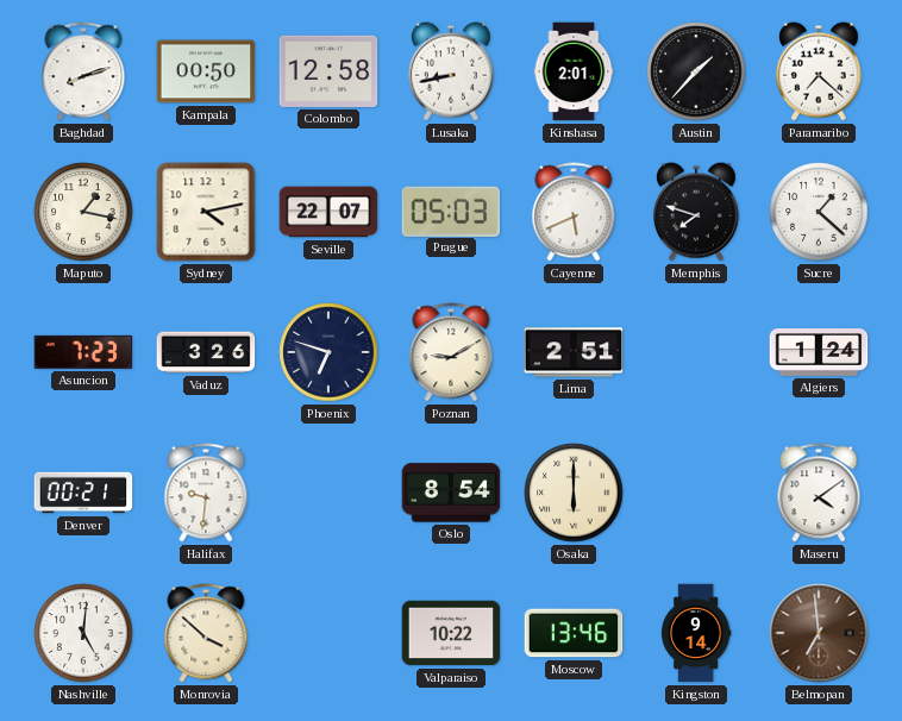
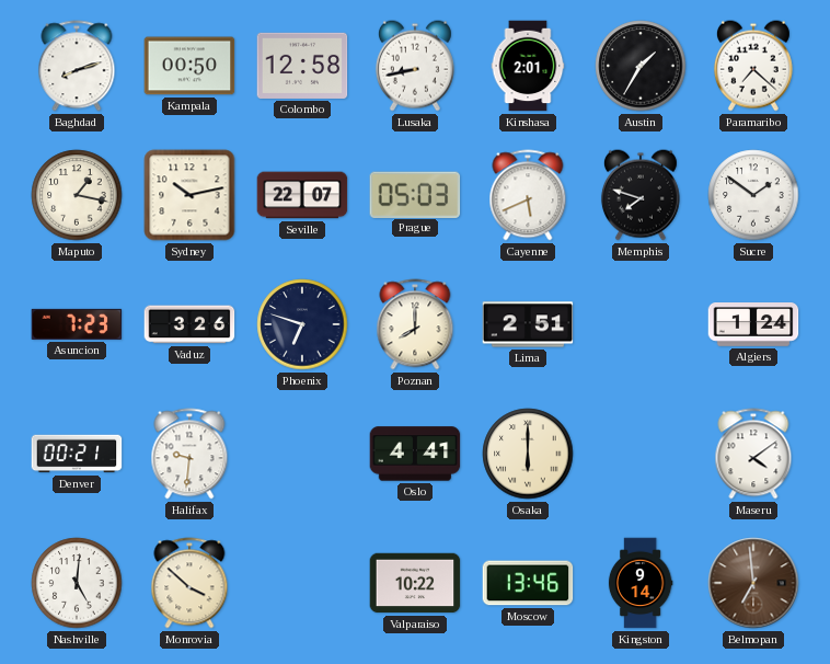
Austin: 1:37 -> 1:35 (641, 66)
Sydney: 4:13 -> 10:13 (189, 195)
Sucre: 1:22 -> 1:51 (753, 195)
Poznan: 9:10 -> 8:00 (415, 324)
Oslo: 8:54 -> 4:41 (415, 454)
